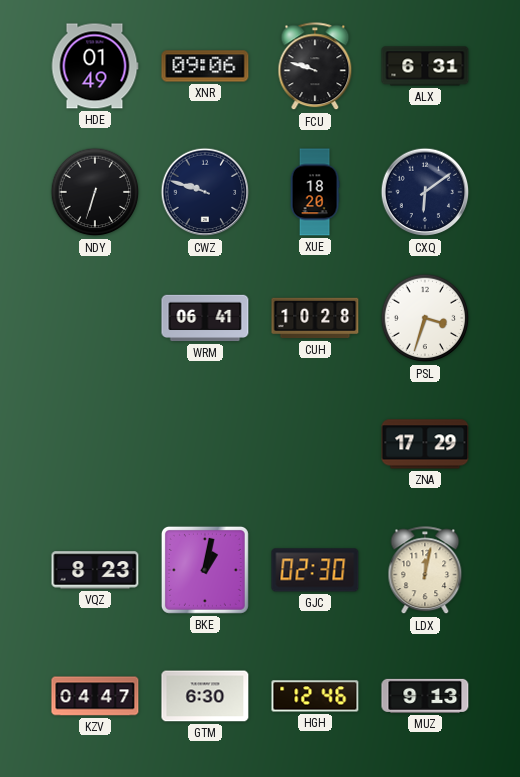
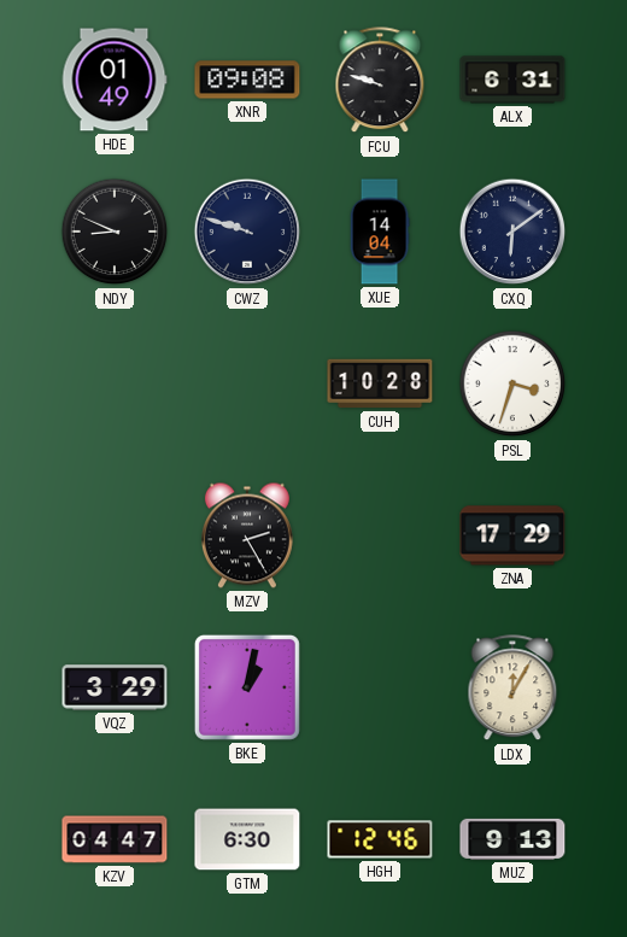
XNR: 09:06 -> 09:08 (247, 80)
NDY: 6:33 -> 8:49 (115, 232)
XUE: 18:20 -> 14:04 (380, 232)
WRM: 06:41 -> none (205, 318)
MZV: none -> 2:25 (247, 535)
VQZ: 8:23 -> 3:29 (115, 687)
GJC: 02:30 -> none (315, 570)
LDX: 12:02 -> 12:05 (512, 689)
